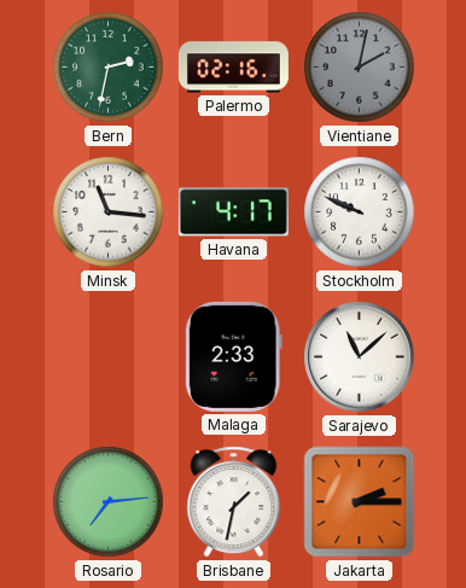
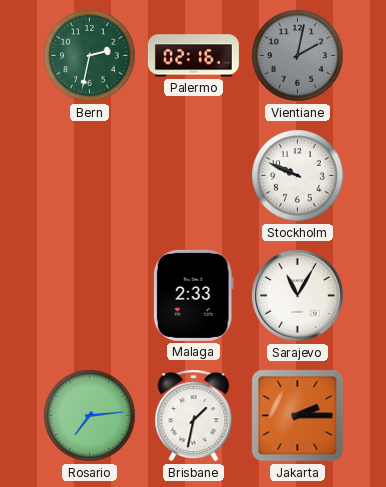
Minsk: 11:16 -> none (109, 213)
Havana: 4:17 -> none (233, 213)
Sarajevo: 11:08 -> 11:05 (298, 296)
